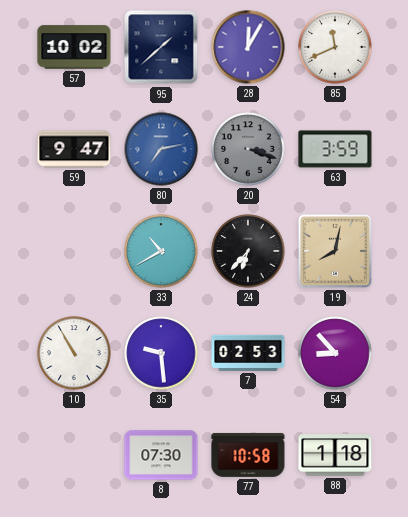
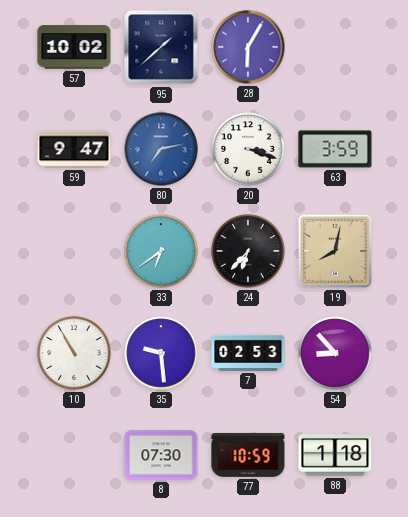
28: 12:05 -> 6:05 (248, 47)
85: 11:41 -> none (335, 47)
20 dial: grey -> white (248, 149)
33: 10:40 -> 6:39 (161, 251)
77: 10:58 -> 10:59 (248, 455)
